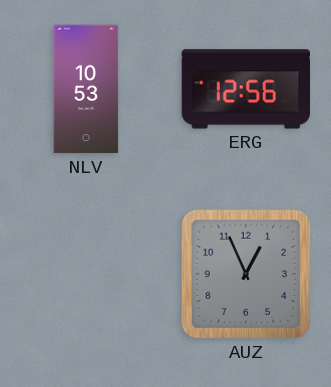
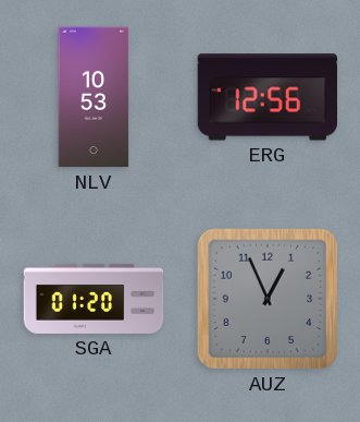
SGA: none -> 01:20 (94, 299)
